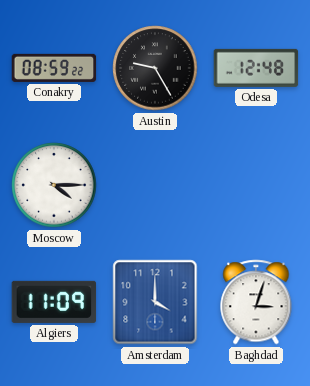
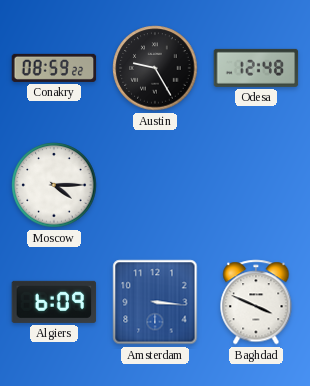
Algiers: 11:09 -> 6:09 (54, 302)
Amsterdam: 4:00 -> 3:16 (155, 302)
Baghdad: 3:03 -> 3:49 (256, 302)
